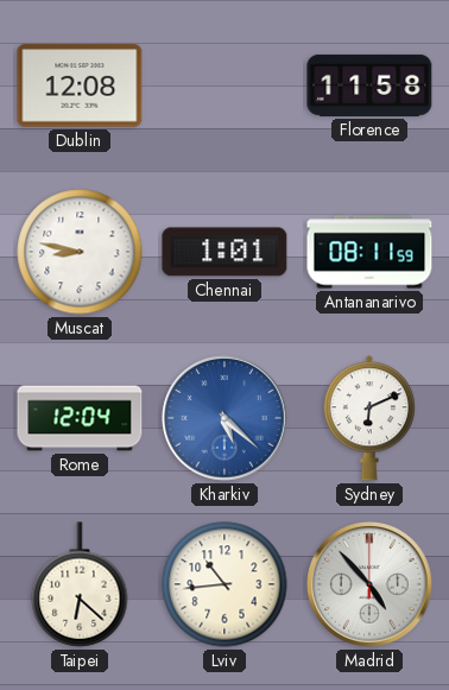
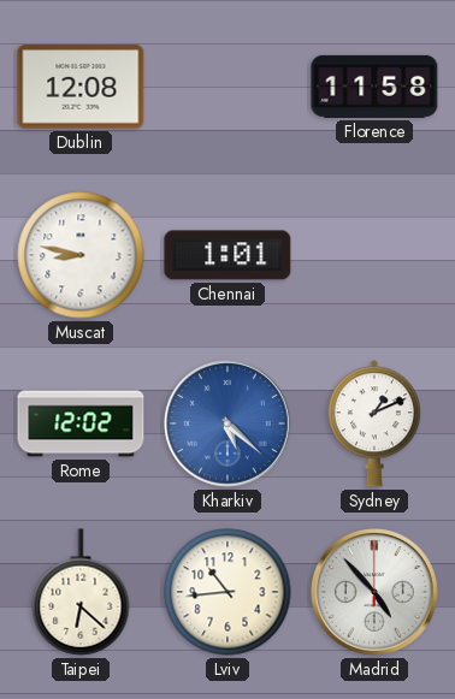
Antananarivo: 08:11 -> none (369, 252)
Rome: 12:04 -> 12:02 (81, 423)
Sydney: 6:11 -> 1:11 (374, 423)
